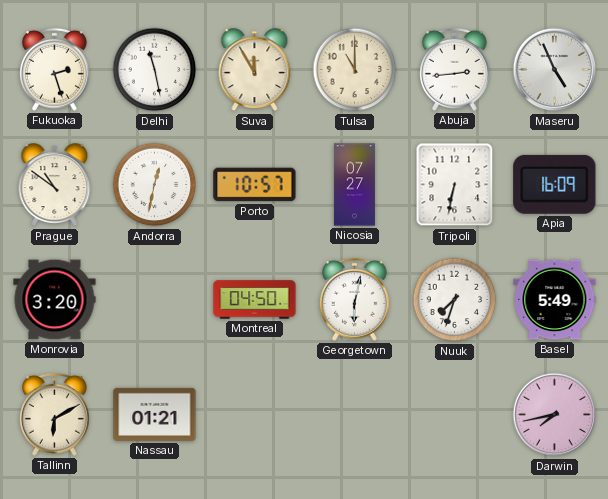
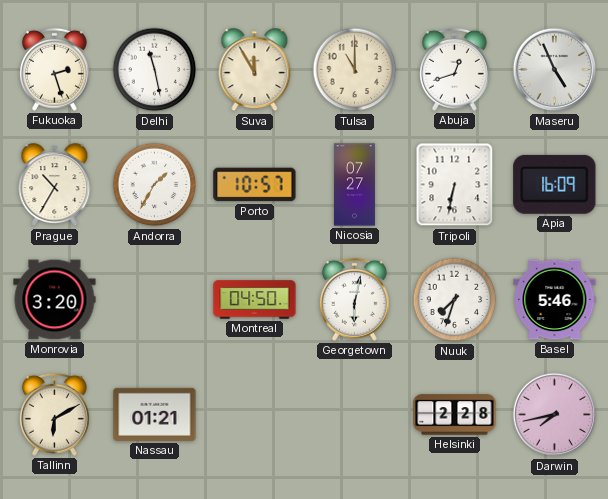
Abuja: 2:44 -> 12:42 (454, 69)
Prague: 10:51 -> 10:35 (55, 185)
Andorra: 12:32 -> 1:35 (155, 185)
Basel: 5:49 -> 5:46 (555, 300)
Helsinki: none -> 2:28 (455, 415)
